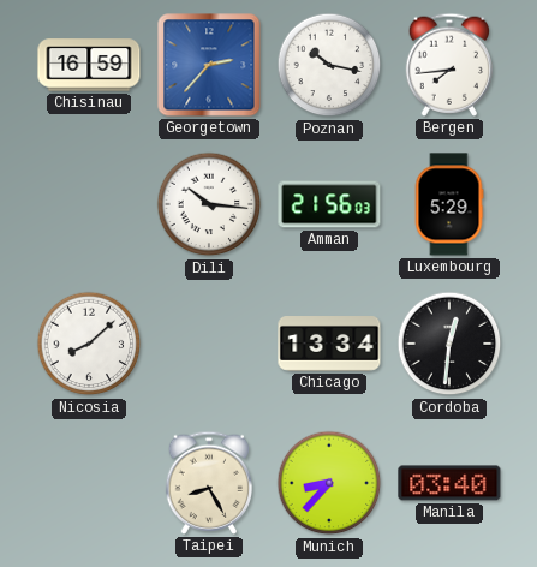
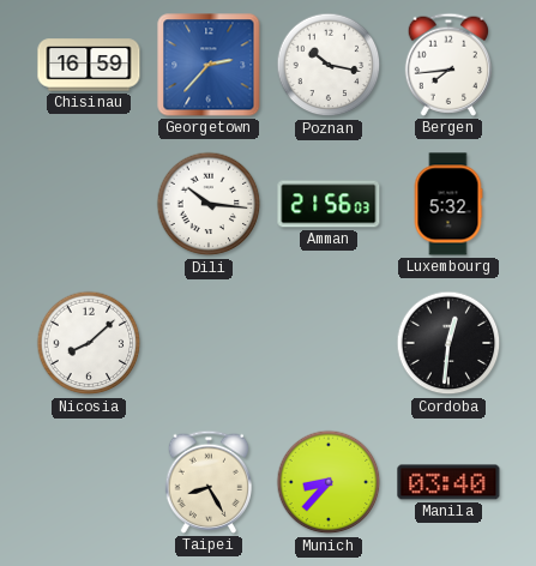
Luxembourg: 5:29 -> 5:32 (448, 204)
Chicago: 13:34 -> none (329, 345)
